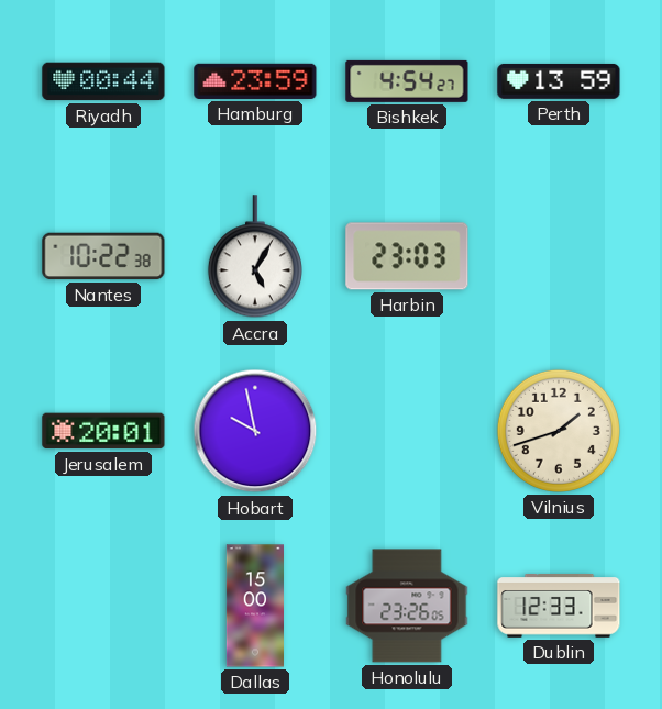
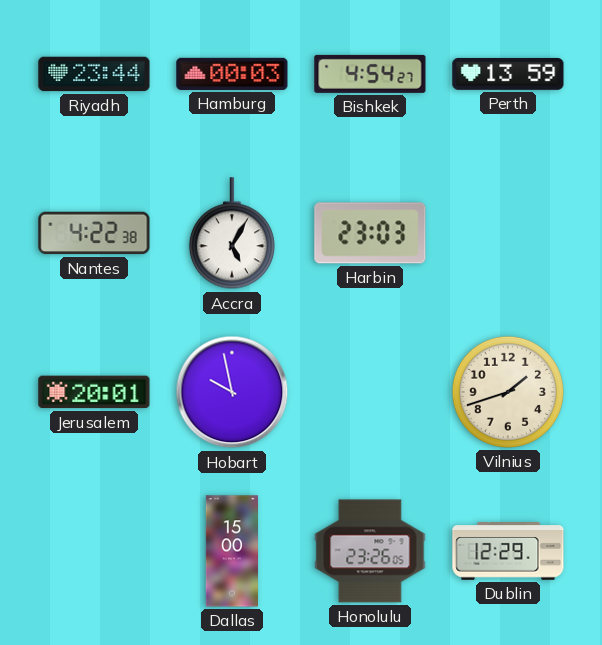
Riyadh: 00:44 -> 23:44 (94, 74)
Hamburg: 23:59 -> 00:03 (232, 74)
Nantes: 10:22 -> 4:22 (94, 233)
Dublin: 12:33 -> 12:29 (508, 552)
